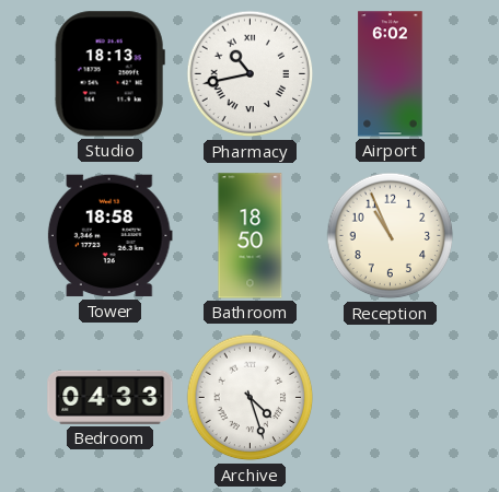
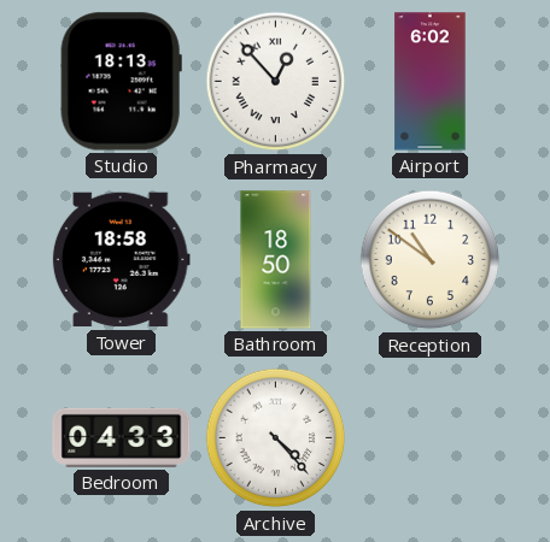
Pharmacy: 10:43 -> 12:53 (276, 82)
Reception: 10:56 -> 10:51 (431, 260)
Archive: 4:27 -> 4:23 (276, 438)
